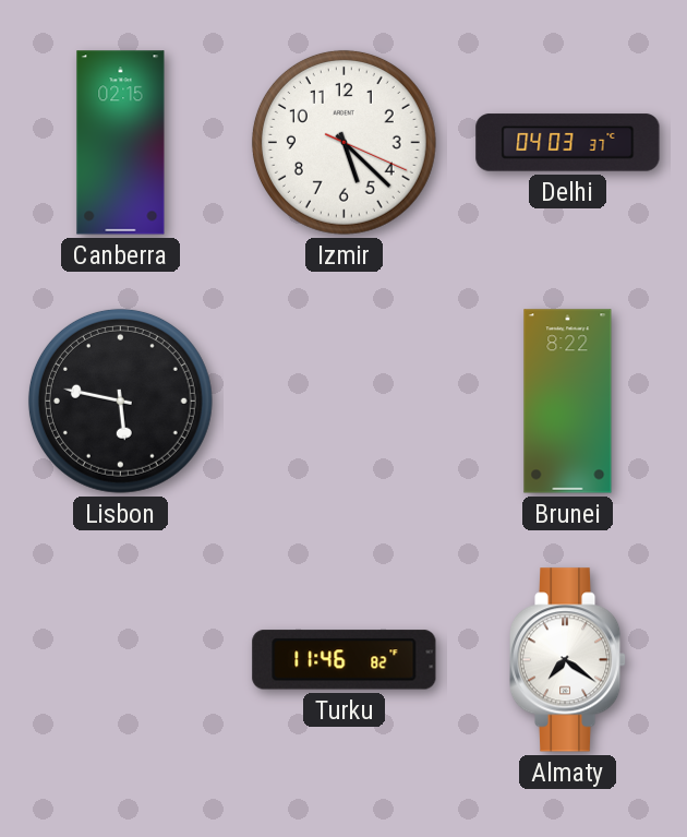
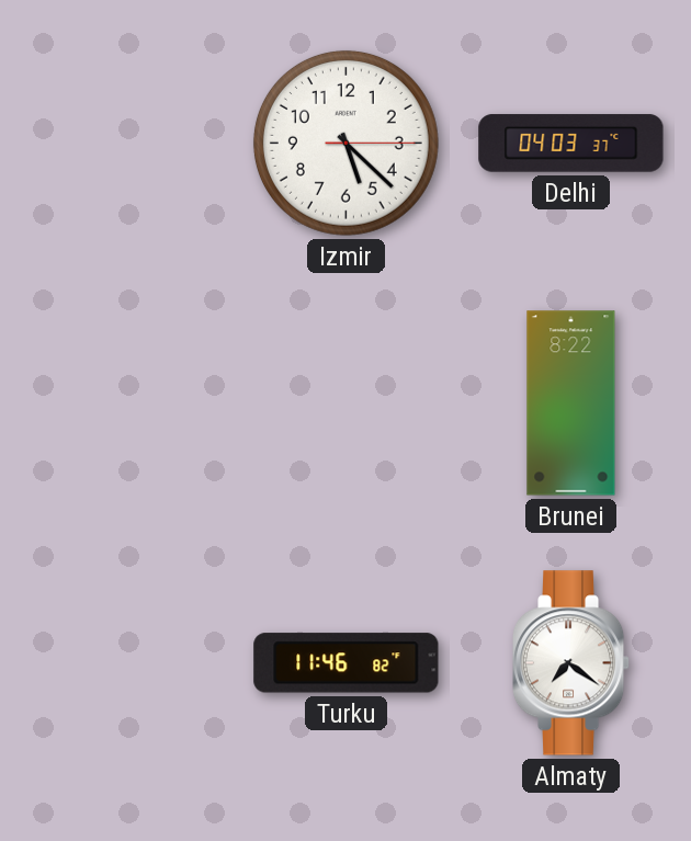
Canberra: 02:15 -> none (121, 143)
Izmir: 5:22:19 -> 5:22:15 (346, 143)
Lisbon: 5:47 -> none (120, 400)
